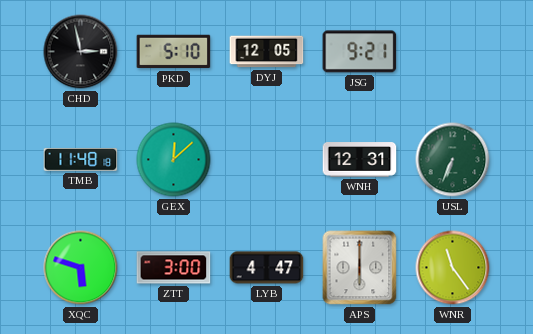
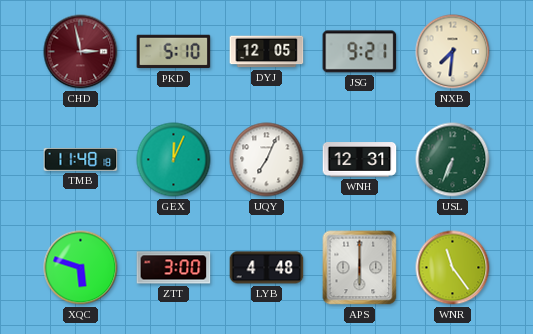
CHD dial: black -> burgundy (81, 52)
NXB: none -> 7:31 (453, 52)
GEX: 12:08 -> 12:04 (174, 160)
UQY: none -> 7:04 (267, 160)
LYB: 4:47 -> 4:48 (267, 268)
